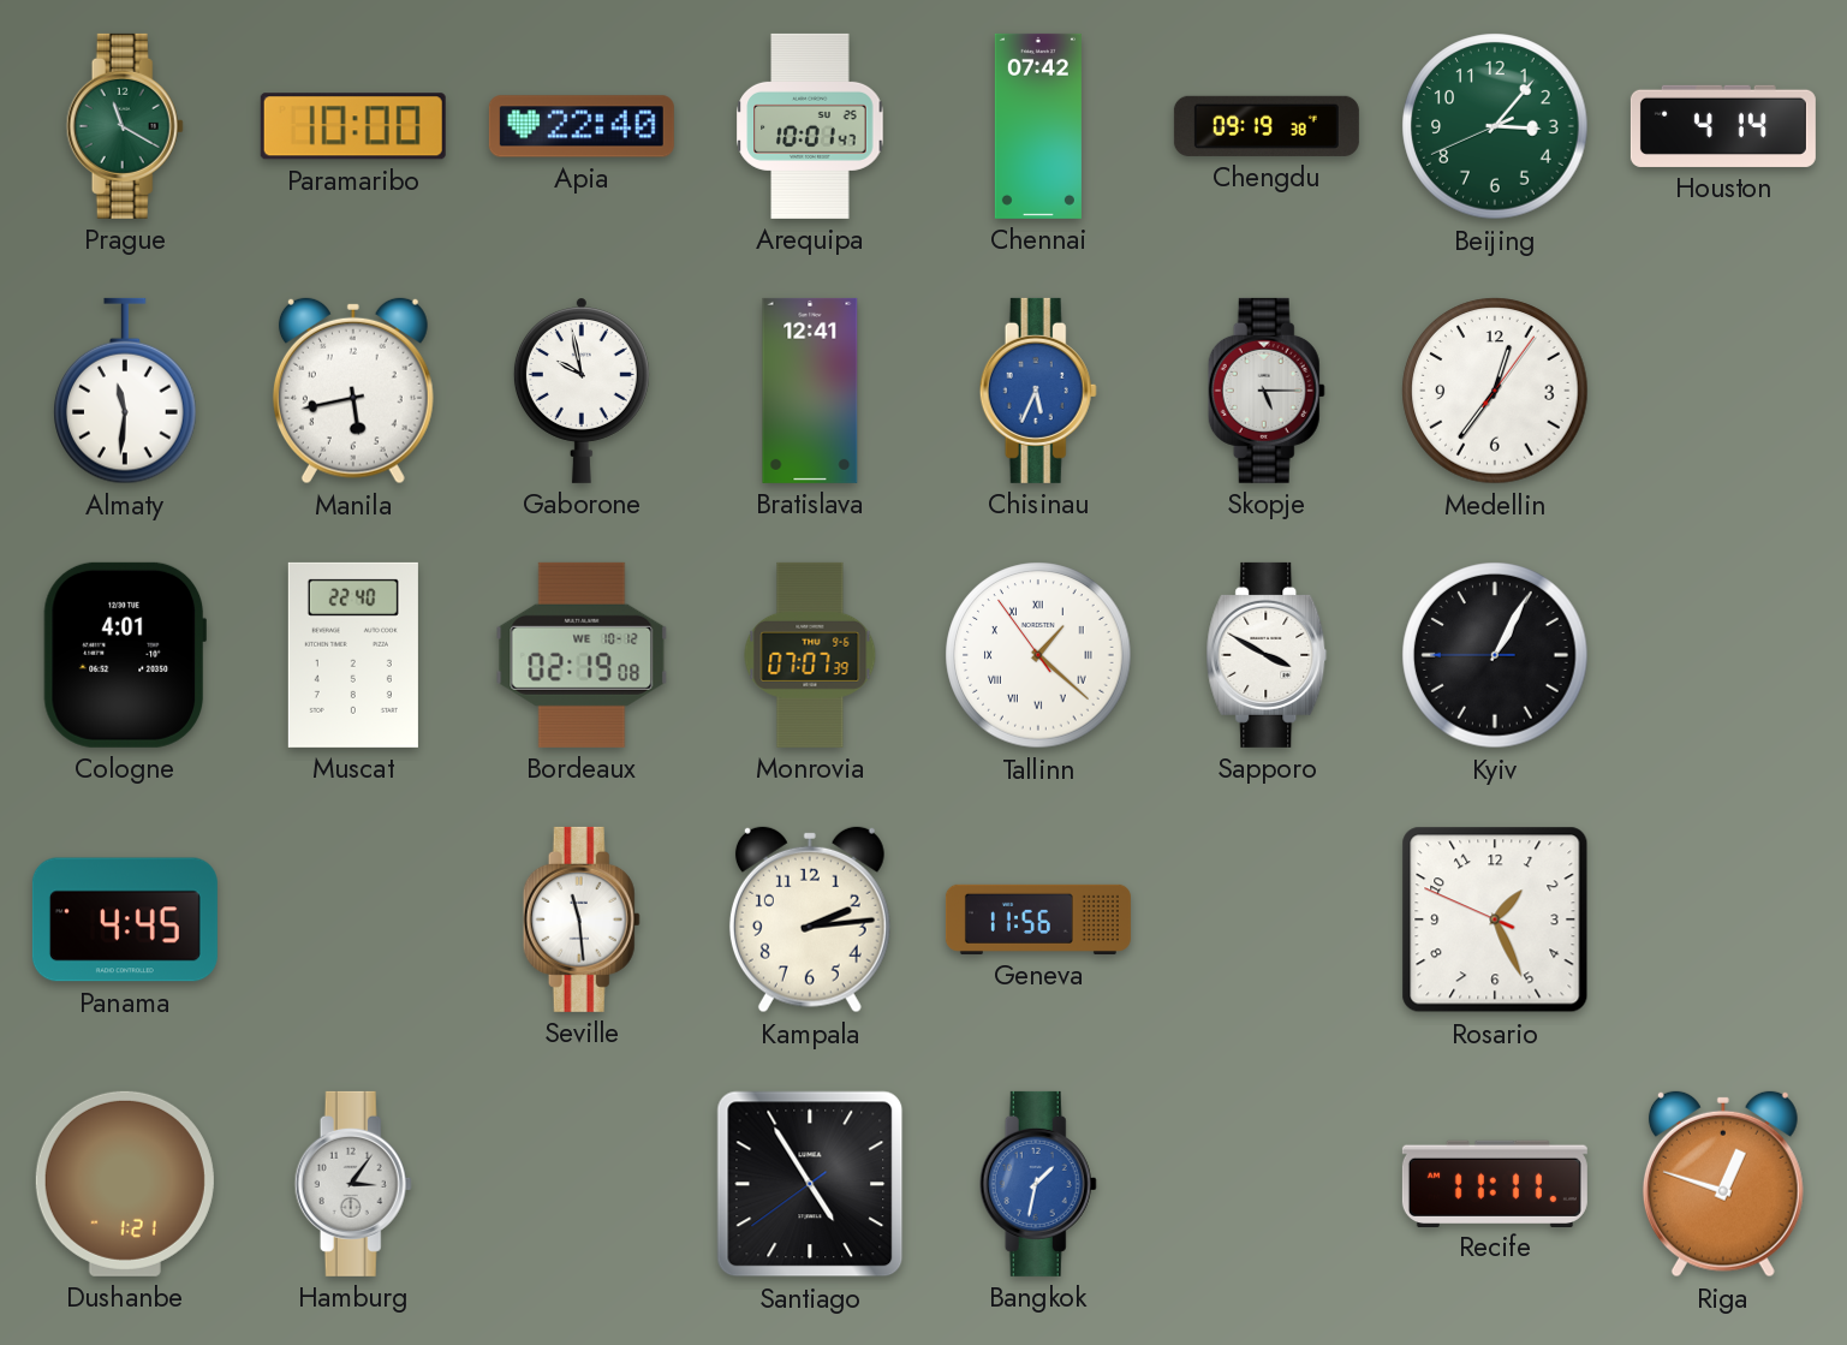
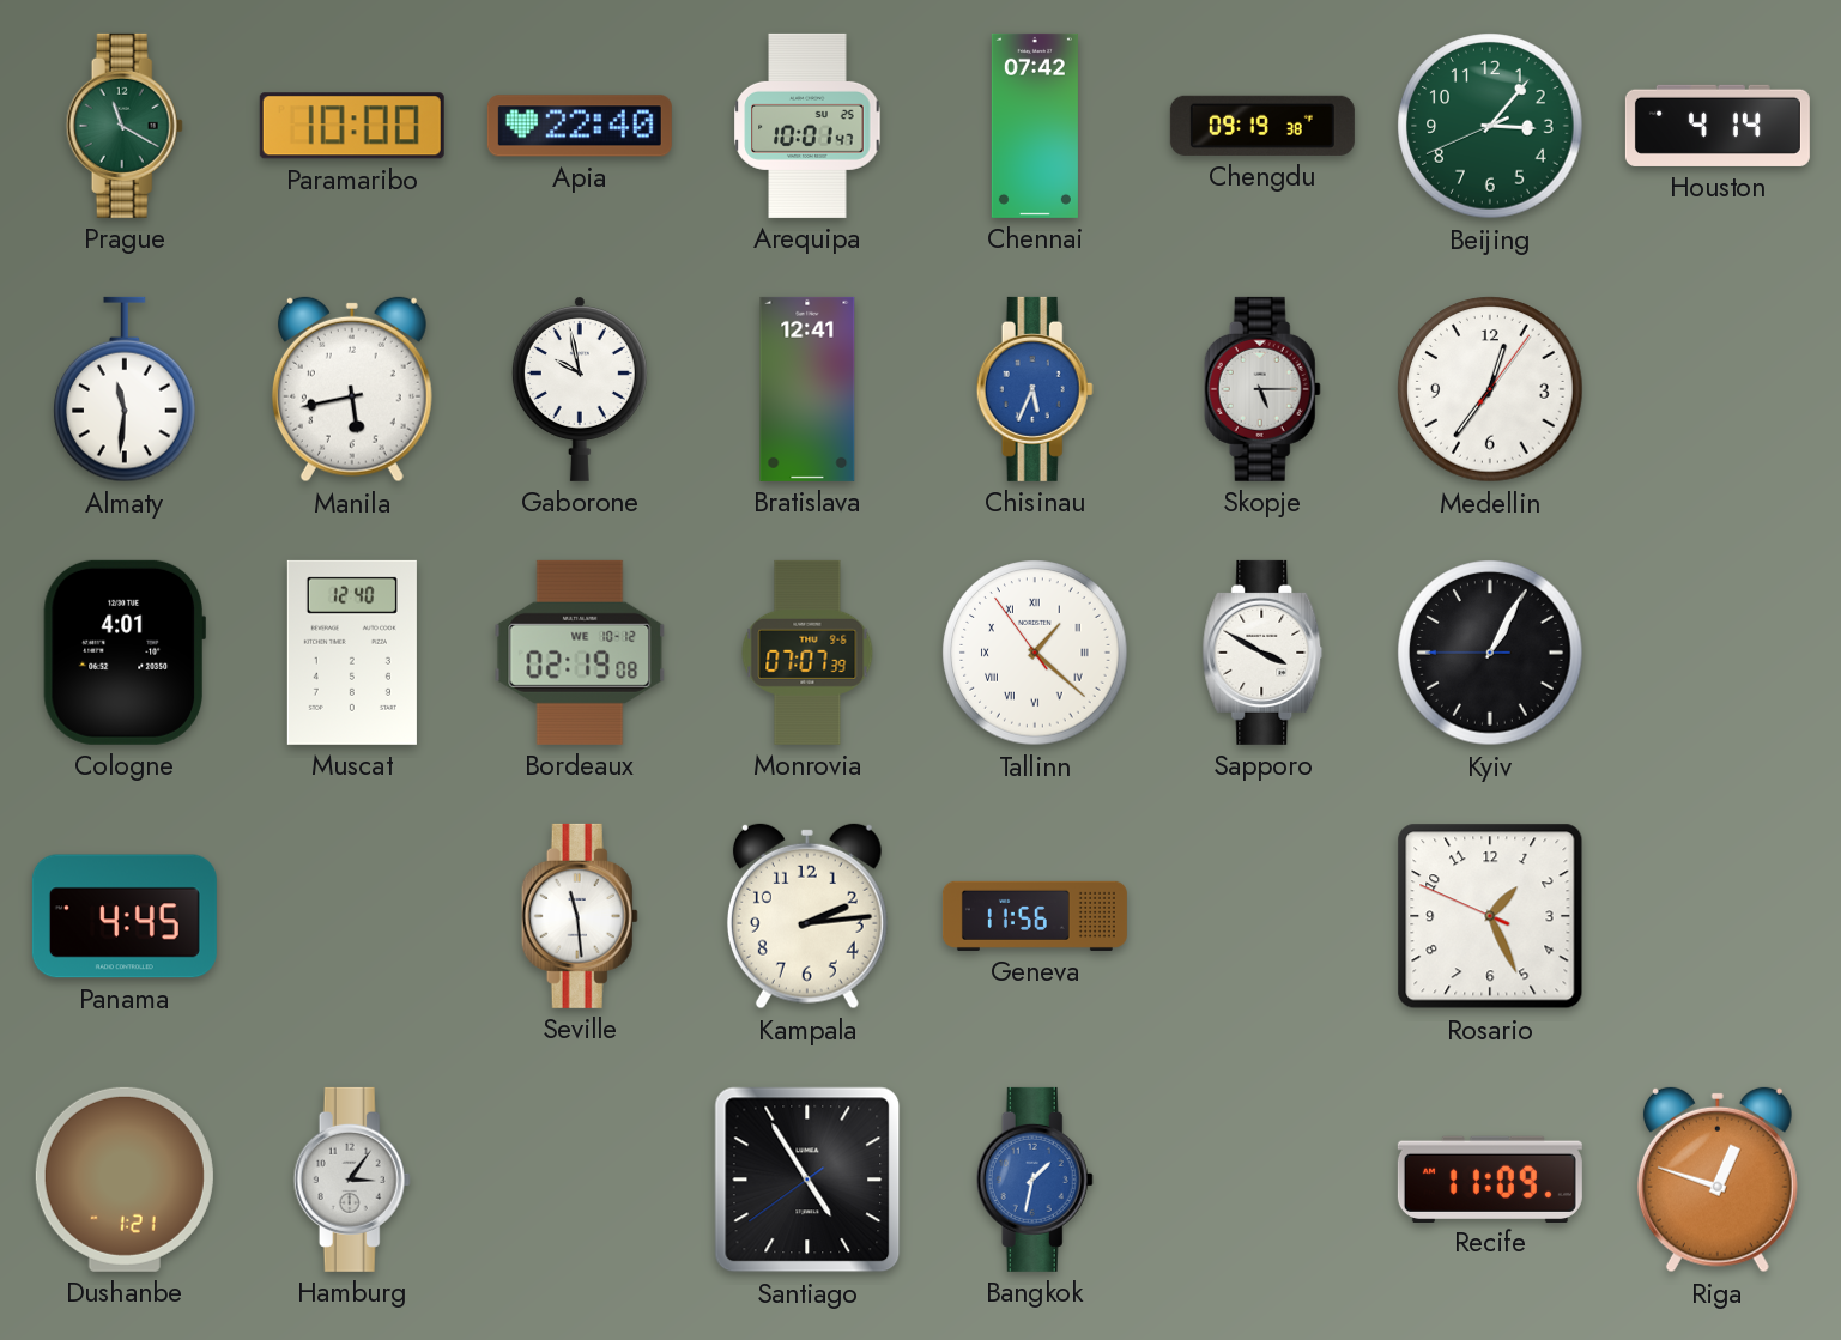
Muscat: 22:40 -> 12:40 (352, 653)
Recife: 11:11 -> 11:09 (1490, 1178)
